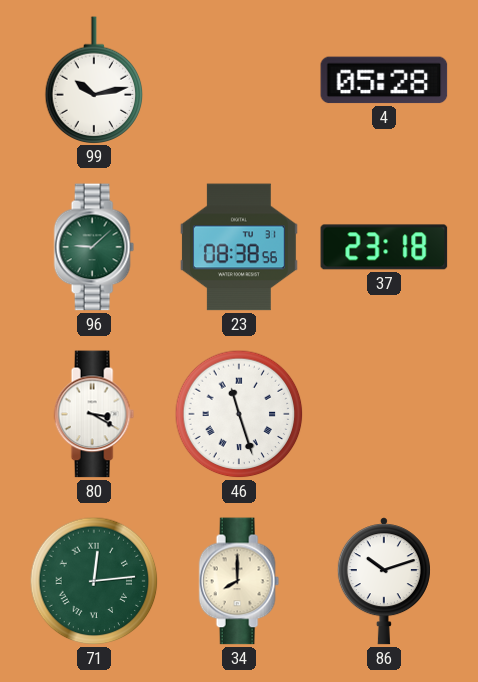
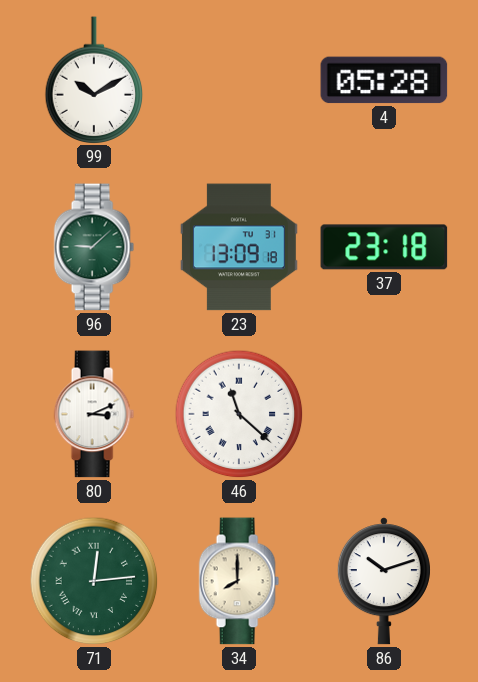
99: 10:13 -> 10:10 (94, 80)
23: 08:38 -> 13:09 (239, 247)
80: 3:20 -> 3:11 (94, 414)
46: 11:27 -> 11:22 (239, 414)
